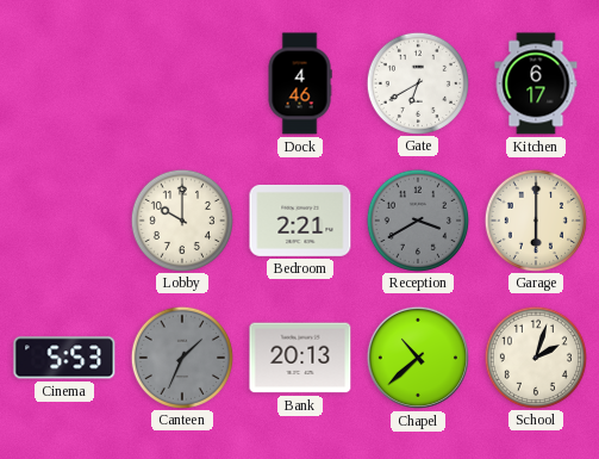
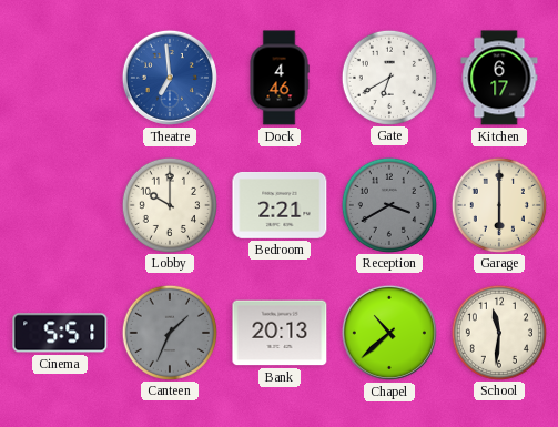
Theatre: none -> 6:59 (170, 78)
Cinema: 5:53 -> 5:51 (60, 333)
School: 2:03 -> 11:31 (498, 332)
